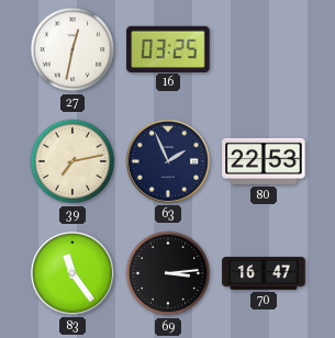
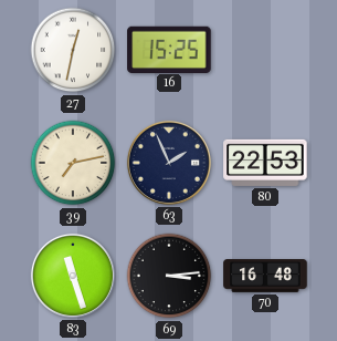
16: 03:25 -> 15:25 (169, 49)
83: 11:24 -> 11:27 (73, 276)
70: 16:47 -> 16:48 (265, 277)
